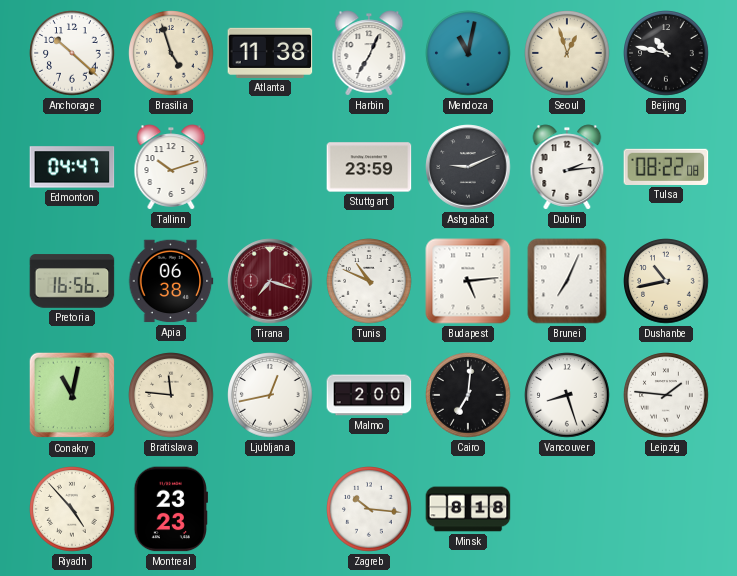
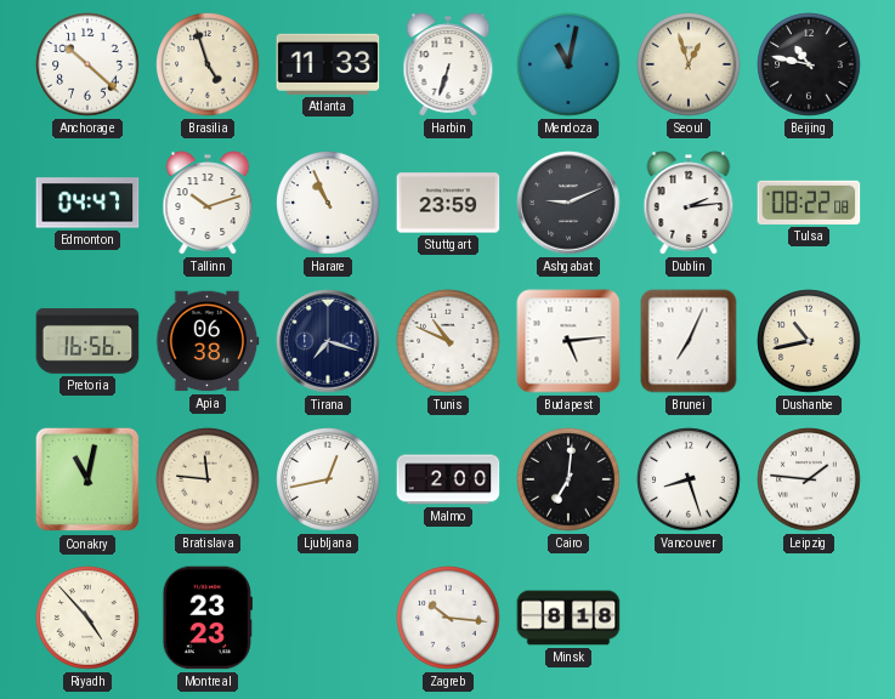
Atlanta: 11:38 -> 11:33 (328, 64)
Harbin: 7:04 -> 6:33 (448, 64)
Harare: none -> 10:56 (328, 203)
Tirana dial: burgundy -> navy (328, 341)
